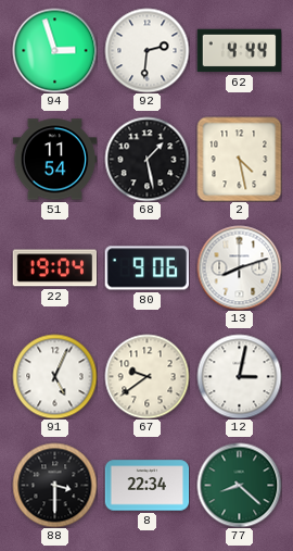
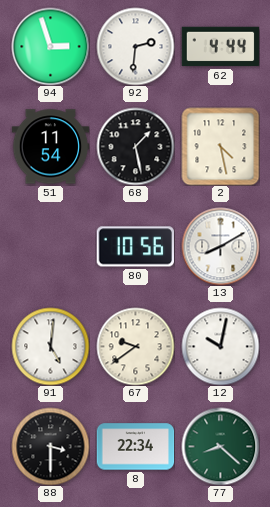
22: 19:04 -> none (54, 268)
80: 9:06 -> 10:56 (135, 247)
13: 8:12 -> 8:10 (220, 246)
91: 5:04 -> 5:01 (50, 346)
12: 3:02 -> 10:02 (220, 346)
